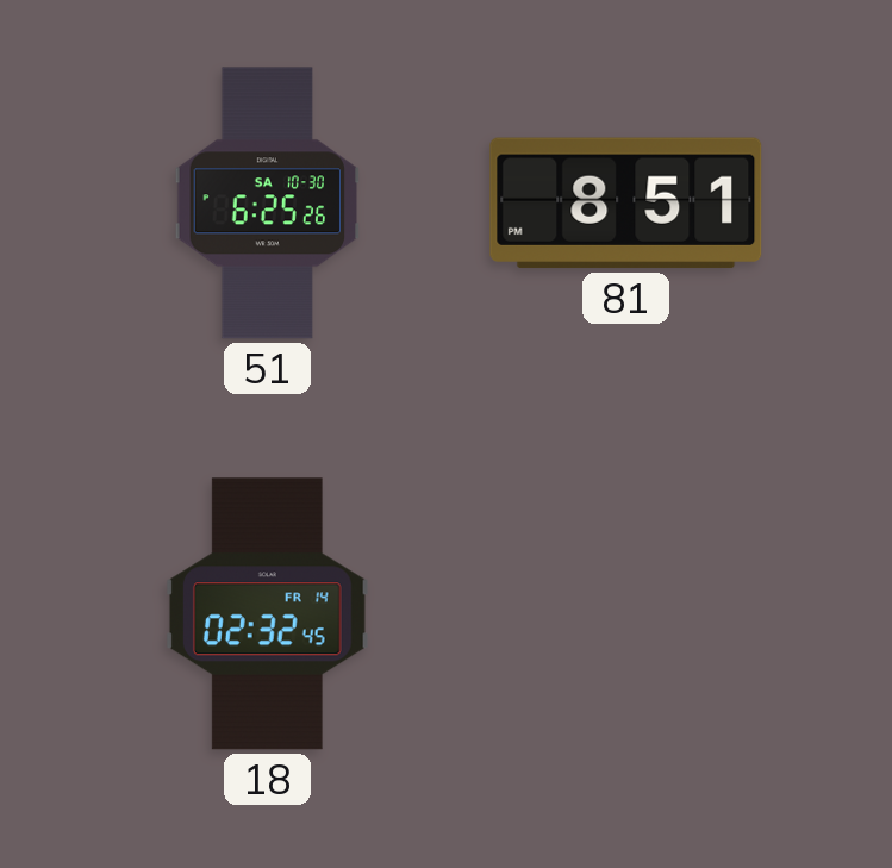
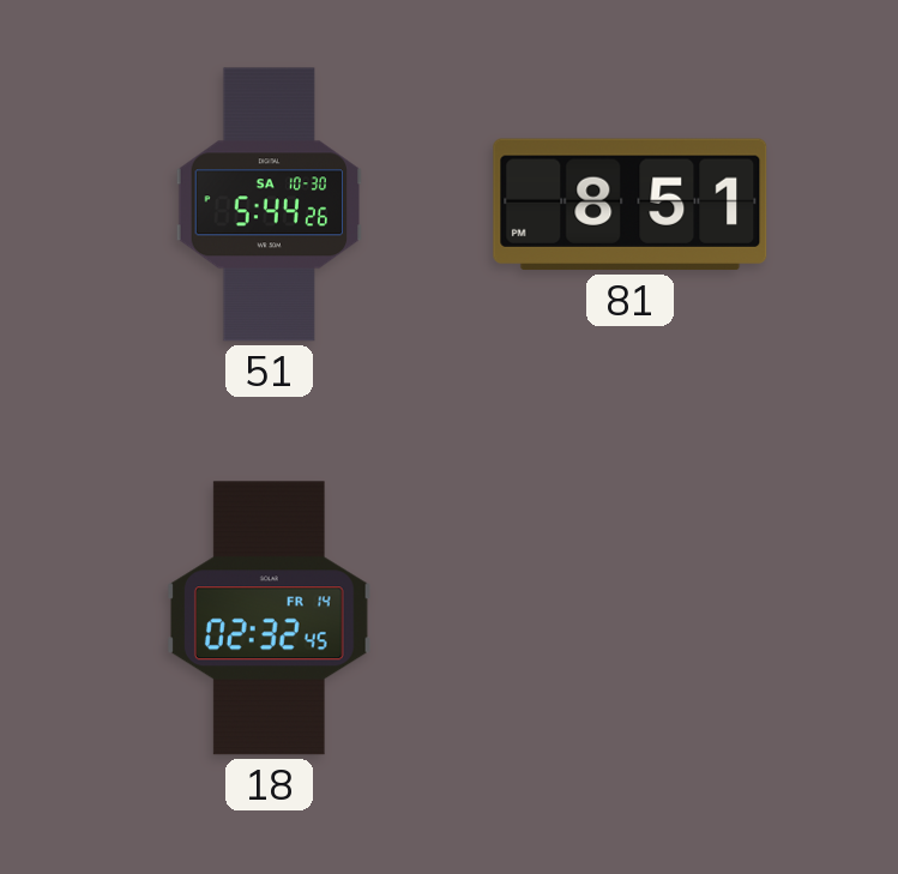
51: 6:25 -> 5:44 (270, 205)
